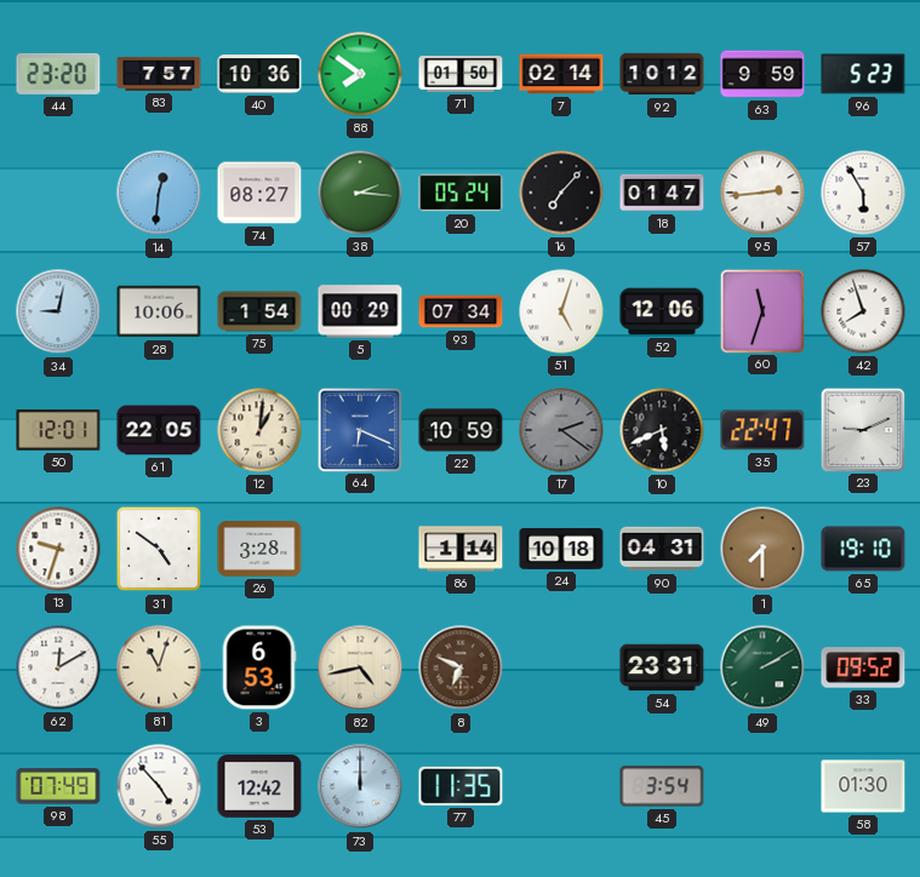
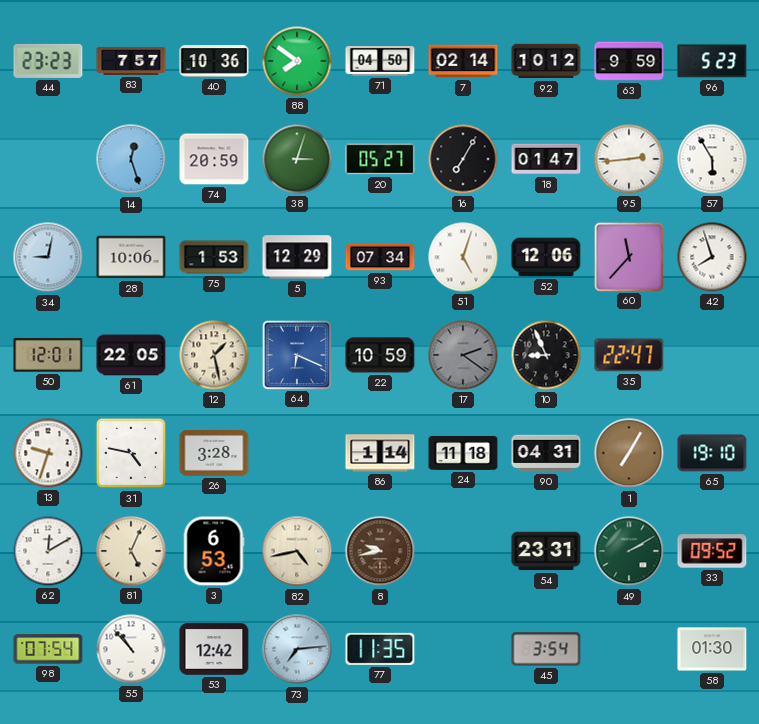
44: 23:20 -> 23:23 (48, 61)
71: 01:50 -> 04:50 (380, 61)
14: 12:31 -> 12:27 (131, 159)
74: 08:27 -> 20:59 (214, 159)
38: 2:16 -> 3:03 (297, 159)
20: 05:24 -> 05:27 (380, 159)
16: 7:07 -> 7:05 (463, 159)
75: 1:54 -> 1:53 (214, 257)
5: 00:29 -> 12:29 (297, 257)
60: 11:33 -> 11:37 (629, 256)
12: 1:01 -> 1:28 (214, 355)
10: 5:41 -> 8:56 (546, 355)
23: 9:11 -> none (863, 429)
31: 4:51 -> 4:47 (131, 453)
24: 10:18 -> 11:18 (463, 453)
1: 7:30 -> 7:05 (629, 453)
81: 11:03 -> 5:04 (131, 551)
8: 6:49 -> 9:43 (380, 551)
98: 07:49 -> 07:54 (48, 649)
55: 4:53 -> 10:53 (131, 649)
73: 12:00 -> 7:14 (297, 649)
